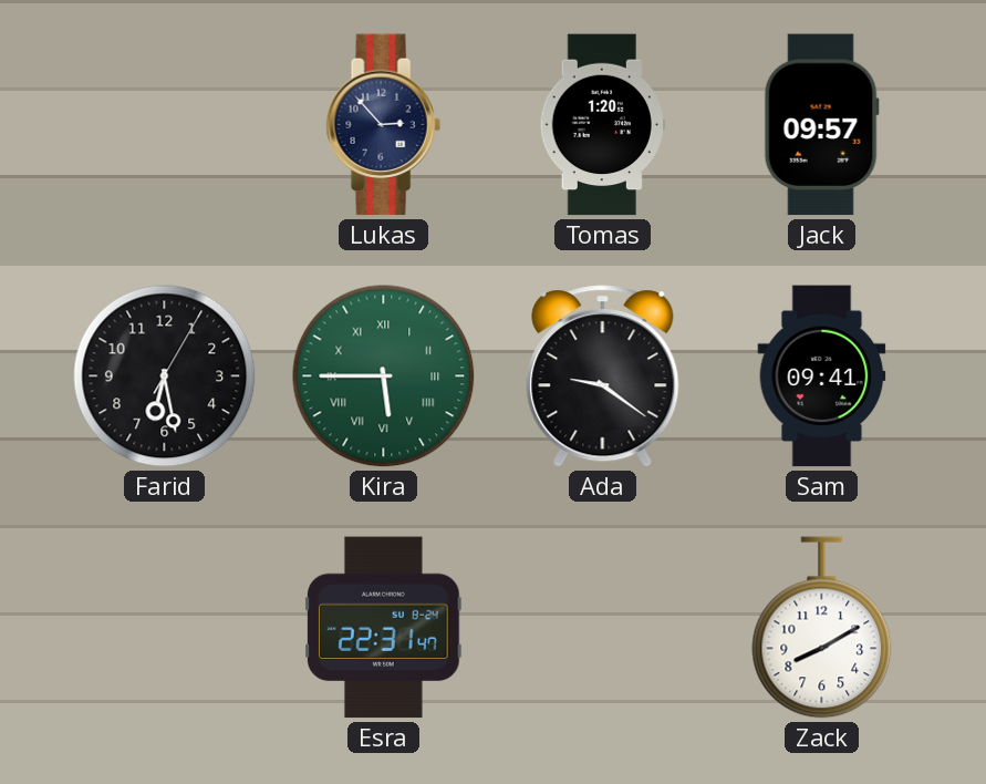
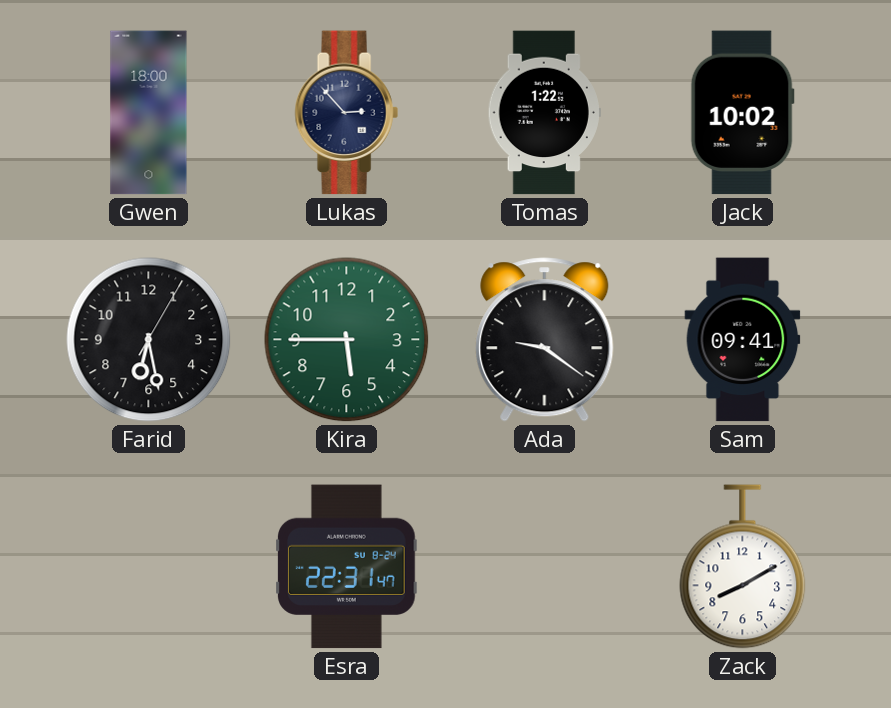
Gwen: none -> 18:00 (149, 113)
Tomas: 1:20 -> 1:22 (544, 113)
Jack: 09:57 -> 10:02 (742, 113)
Kira numerals: Roman -> Arabic (347, 340)
